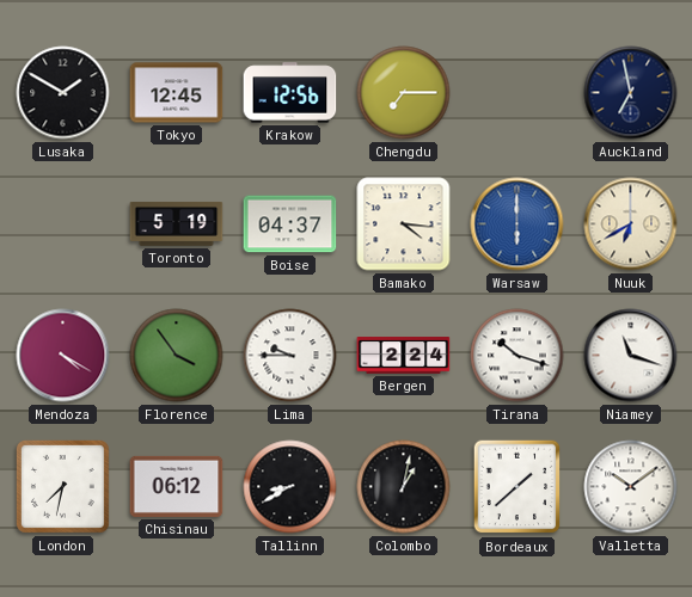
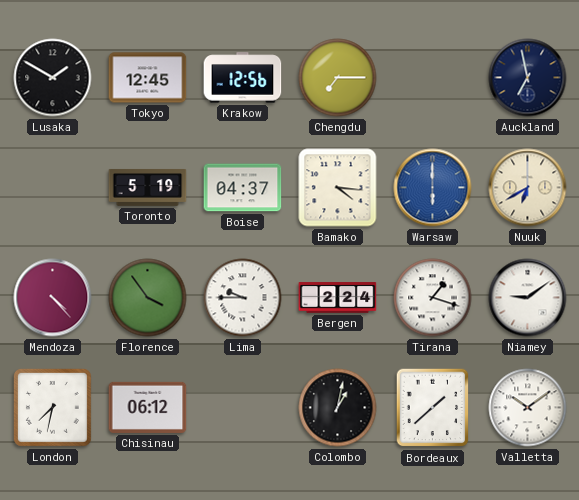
Mendoza: 4:20 -> 4:23 (53, 298)
Tirana: 10:18 -> 1:18 (433, 298)
Niamey: 11:18 -> 9:09 (528, 298)
Tallinn: 8:40 -> none (290, 487)
